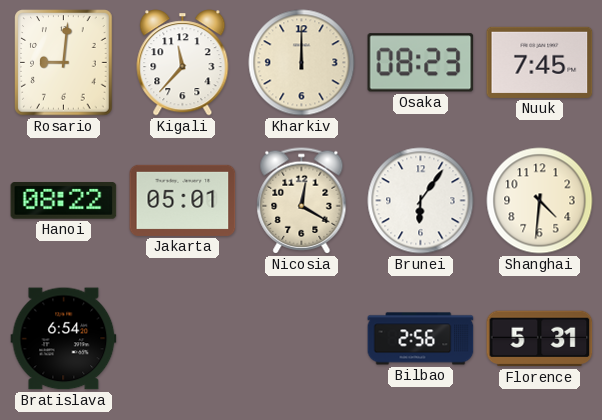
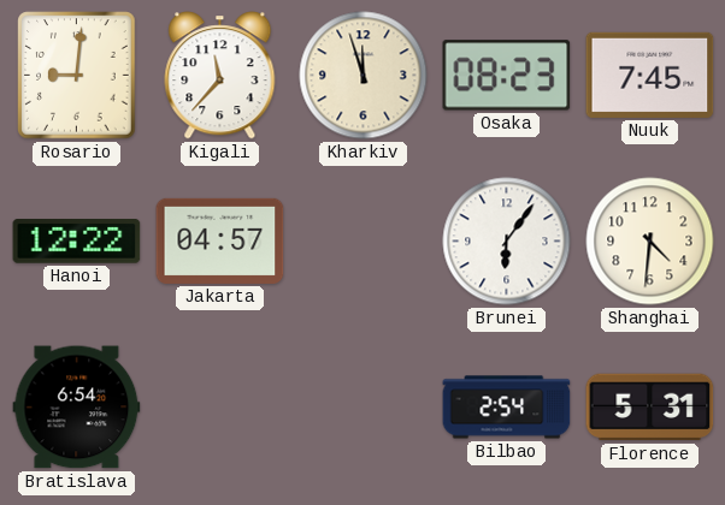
Kharkiv: 12:00 -> 11:57 (364, 76)
Hanoi: 08:22 -> 12:22 (77, 242)
Jakarta: 05:01 -> 04:57 (220, 240)
Nicosia: 12:20 -> none (302, 201)
Bilbao: 2:56 -> 2:54 (507, 408)
